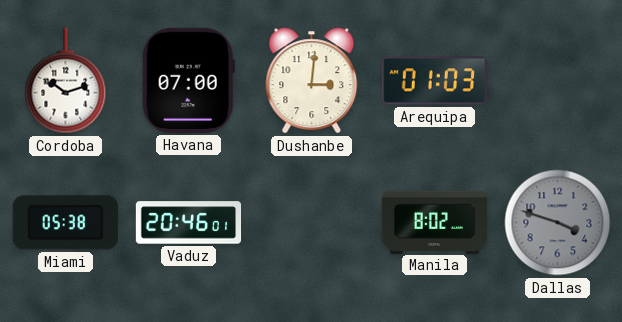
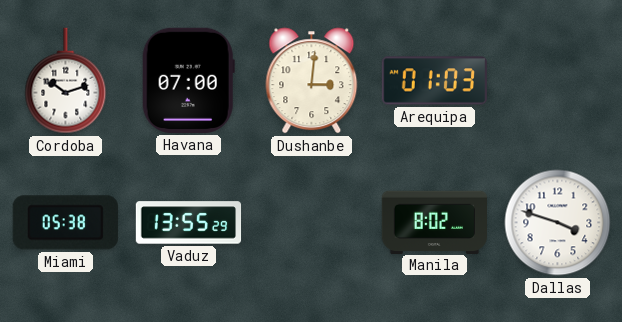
Vaduz: 20:46 -> 13:55 (189, 223)
Dallas dial: grey -> white (558, 223)
